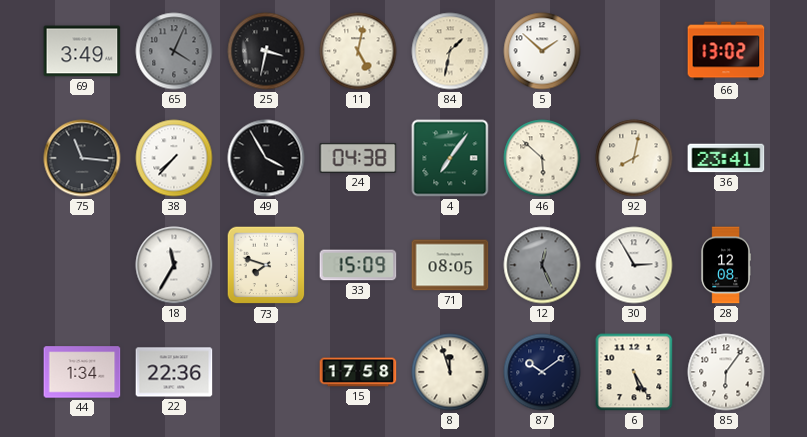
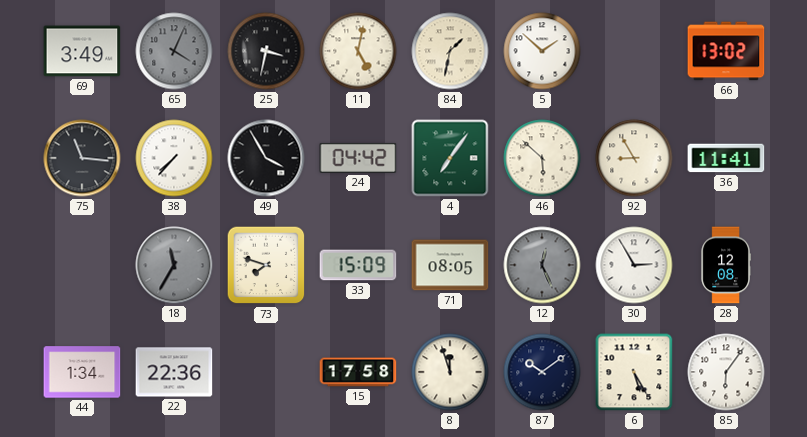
24: 04:38 -> 04:42 (358, 158)
92: 8:02 -> 8:55 (634, 158)
36: 23:41 -> 11:41 (726, 158)
18 dial: white -> grey (174, 265)
